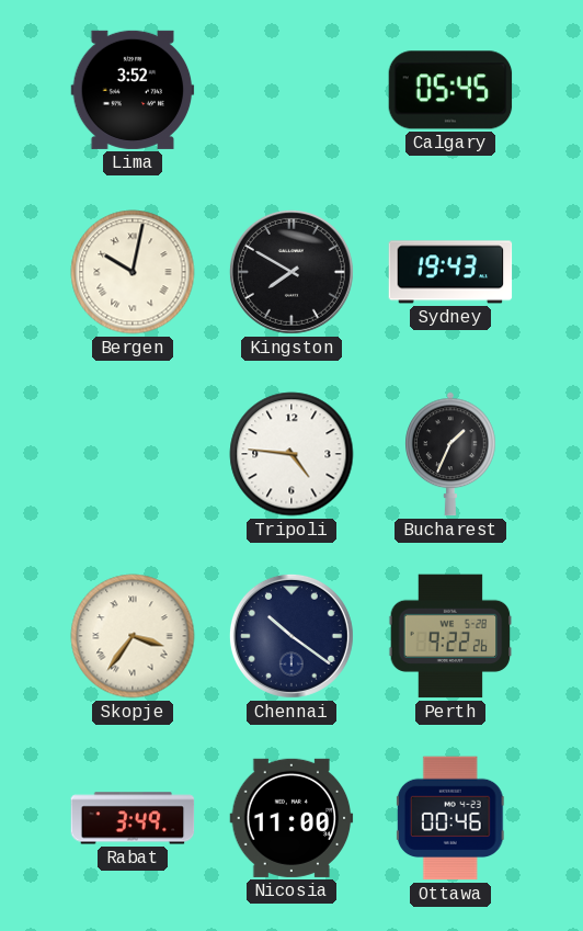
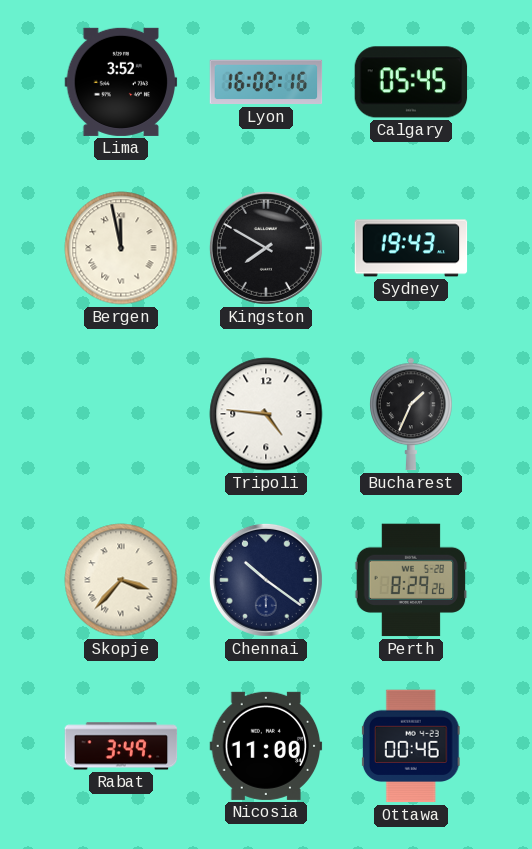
Lyon: none -> 16:02 (266, 82)
Bergen: 10:02 -> 11:58 (121, 248)
Skopje: 3:36 -> 3:37 (121, 580)
Perth: 9:22 -> 8:29 (411, 580)
